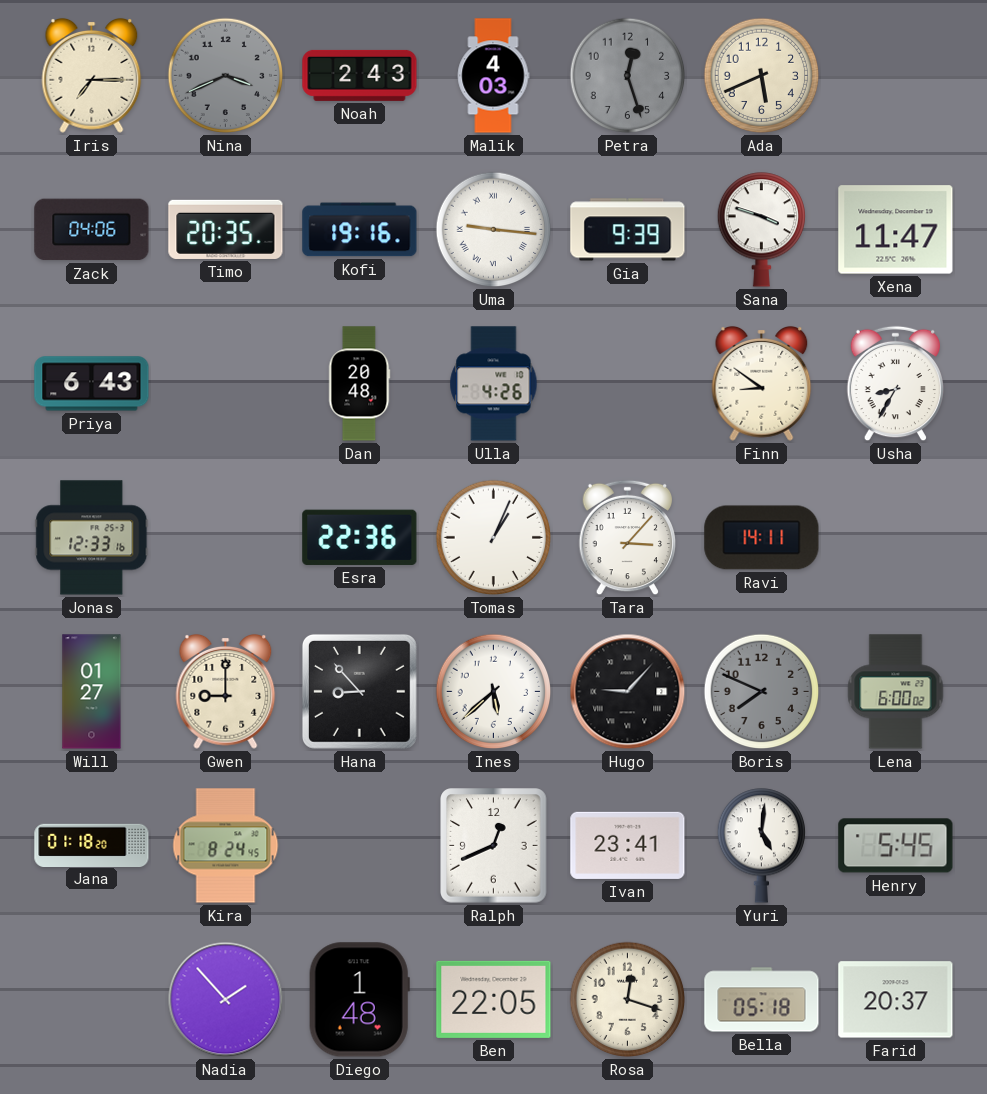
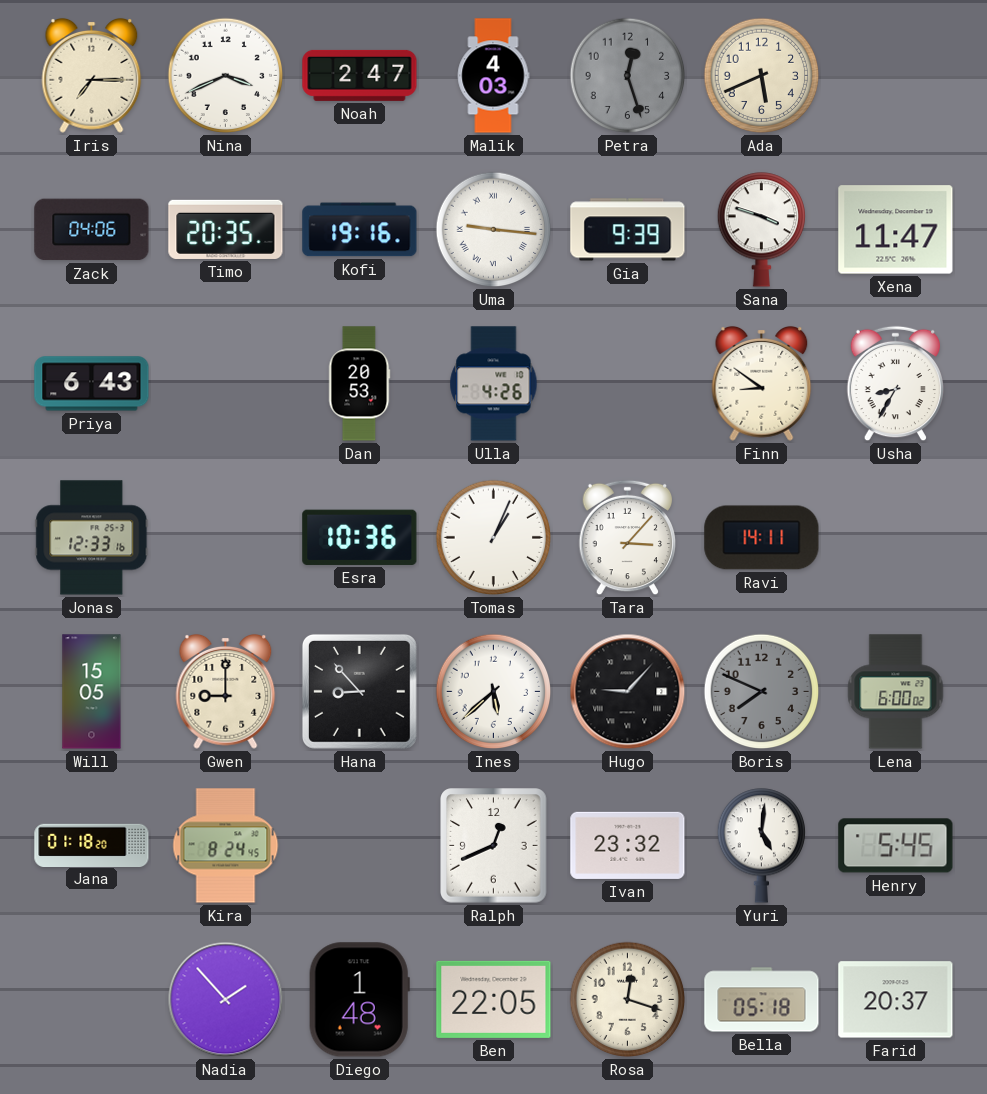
Nina dial: grey -> white (226, 76)
Noah: 2:43 -> 2:47 (360, 75)
Dan: 20:48 -> 20:53 (359, 384)
Esra: 22:36 -> 10:36 (360, 537)
Will: 01:27 -> 15:05 (92, 692)
Ivan: 23:41 -> 23:32 (628, 845)
